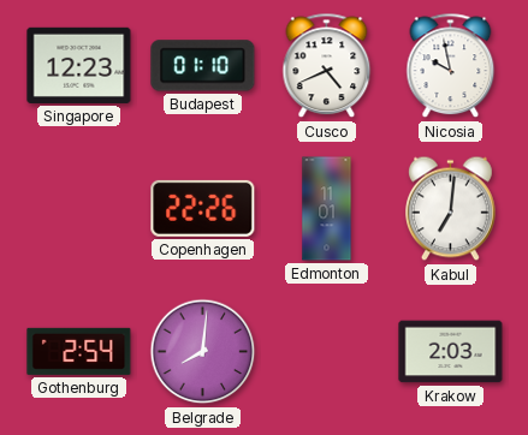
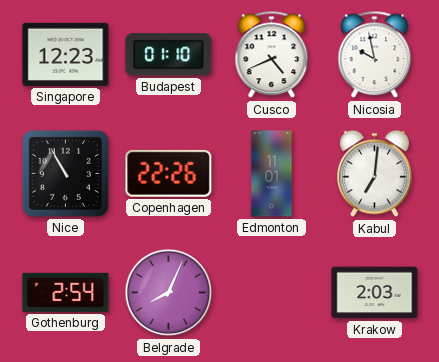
Nice: none -> 10:55 (65, 173)
Belgrade: 8:01 -> 8:04 (169, 293)
